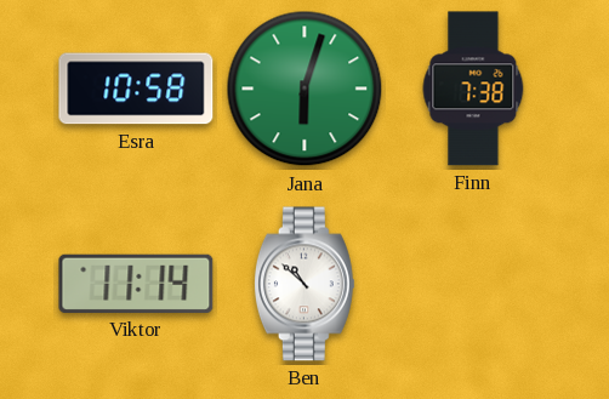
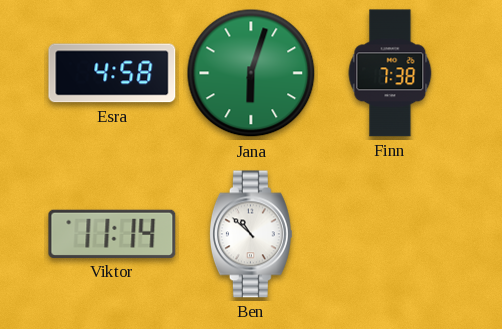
Esra: 10:58 -> 4:58 (112, 73)
